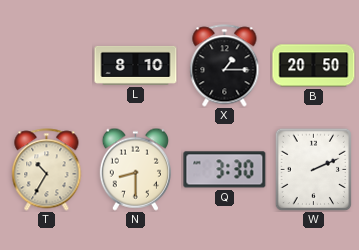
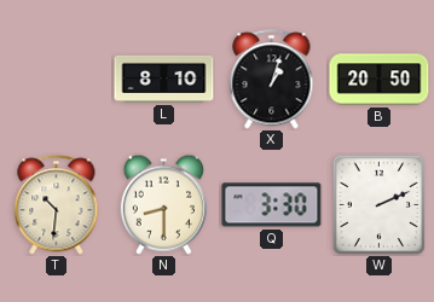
X: 1:15 -> 1:03 (272, 80)
T: 10:35 -> 10:31 (57, 205)
